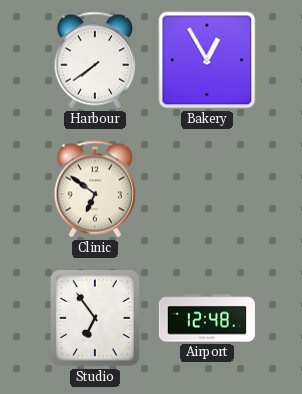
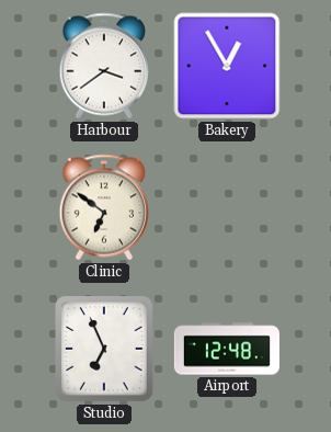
Harbour: 7:39 -> 3:39 (103, 66)
Studio: 6:54 -> 6:56 (105, 349)
